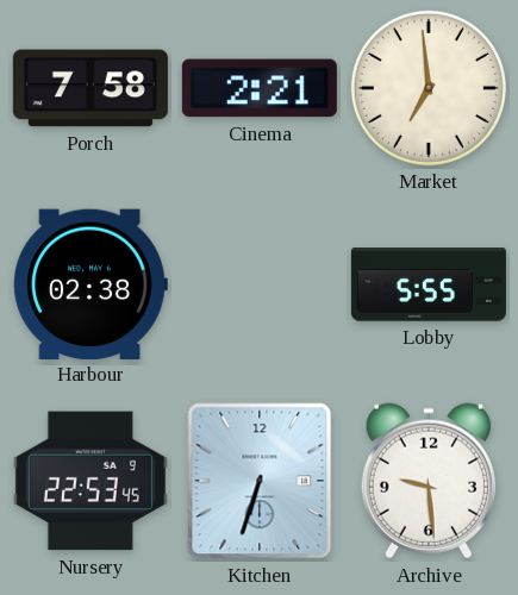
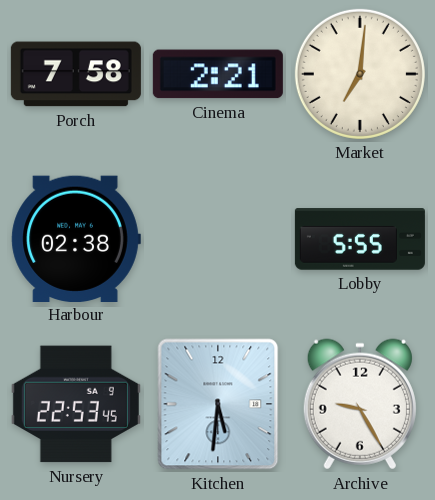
Market: 6:59 -> 7:01 (360, 74)
Kitchen: 6:33 -> 5:31 (218, 404)
Archive: 9:29 -> 9:25 (360, 404)
